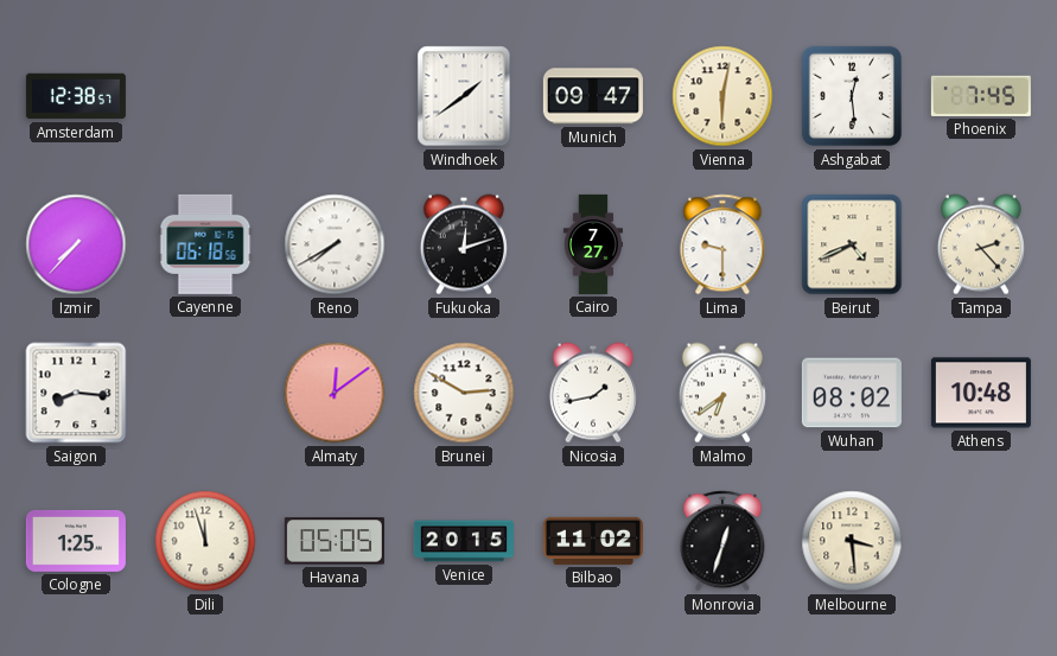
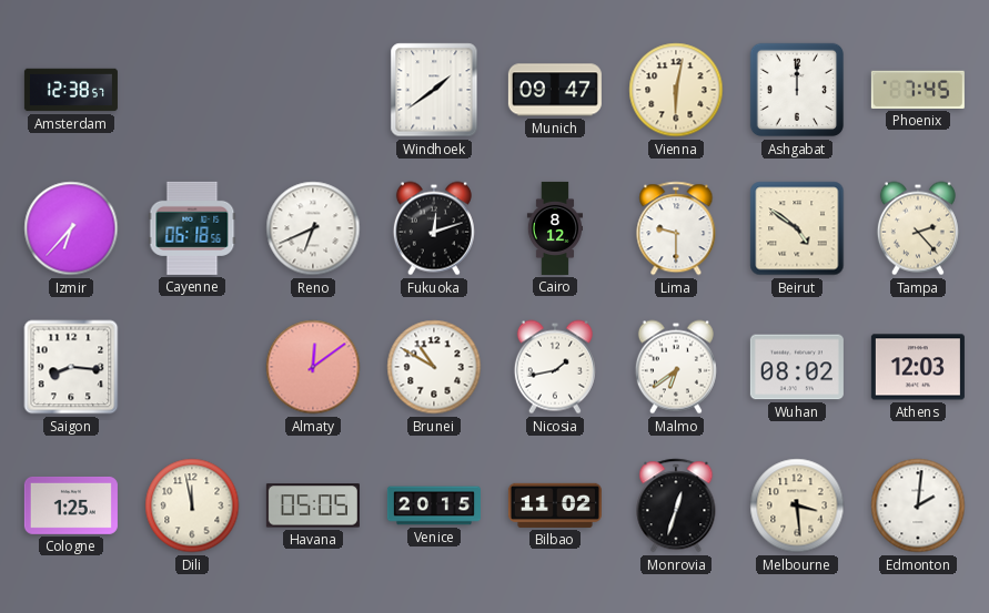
Ashgabat: 12:29 -> 12:00 (797, 90)
Izmir: 7:37 -> 6:37 (71, 228)
Reno: 7:40 -> 6:41 (313, 228)
Cairo: 7:27 -> 8:12 (554, 228)
Beirut: 4:41 -> 4:51 (797, 228)
Brunei: 2:50 -> 10:50 (434, 367)
Athens: 10:48 -> 12:03 (918, 367)
Dili: 11:57 -> 11:58 (192, 505)
Edmonton: none -> 2:01 (918, 505)
